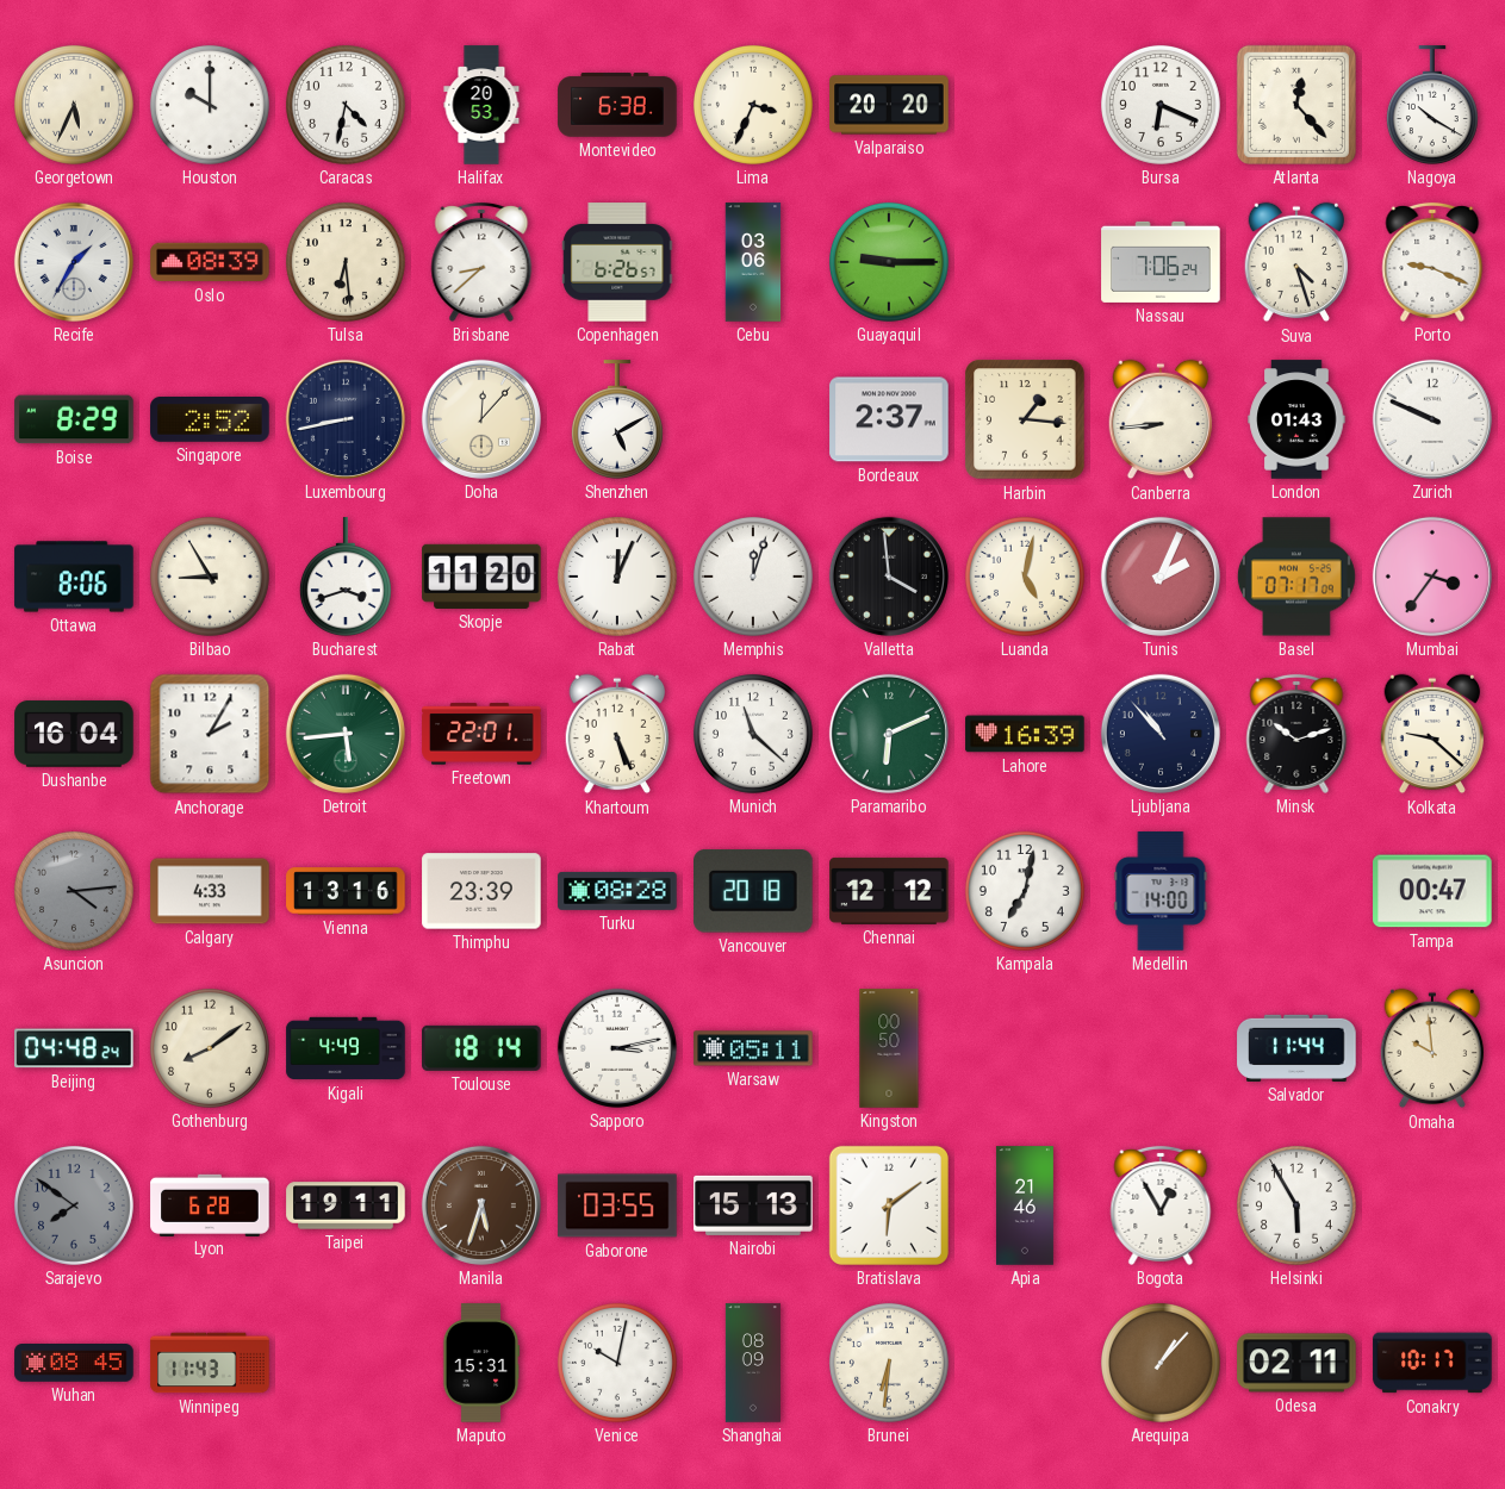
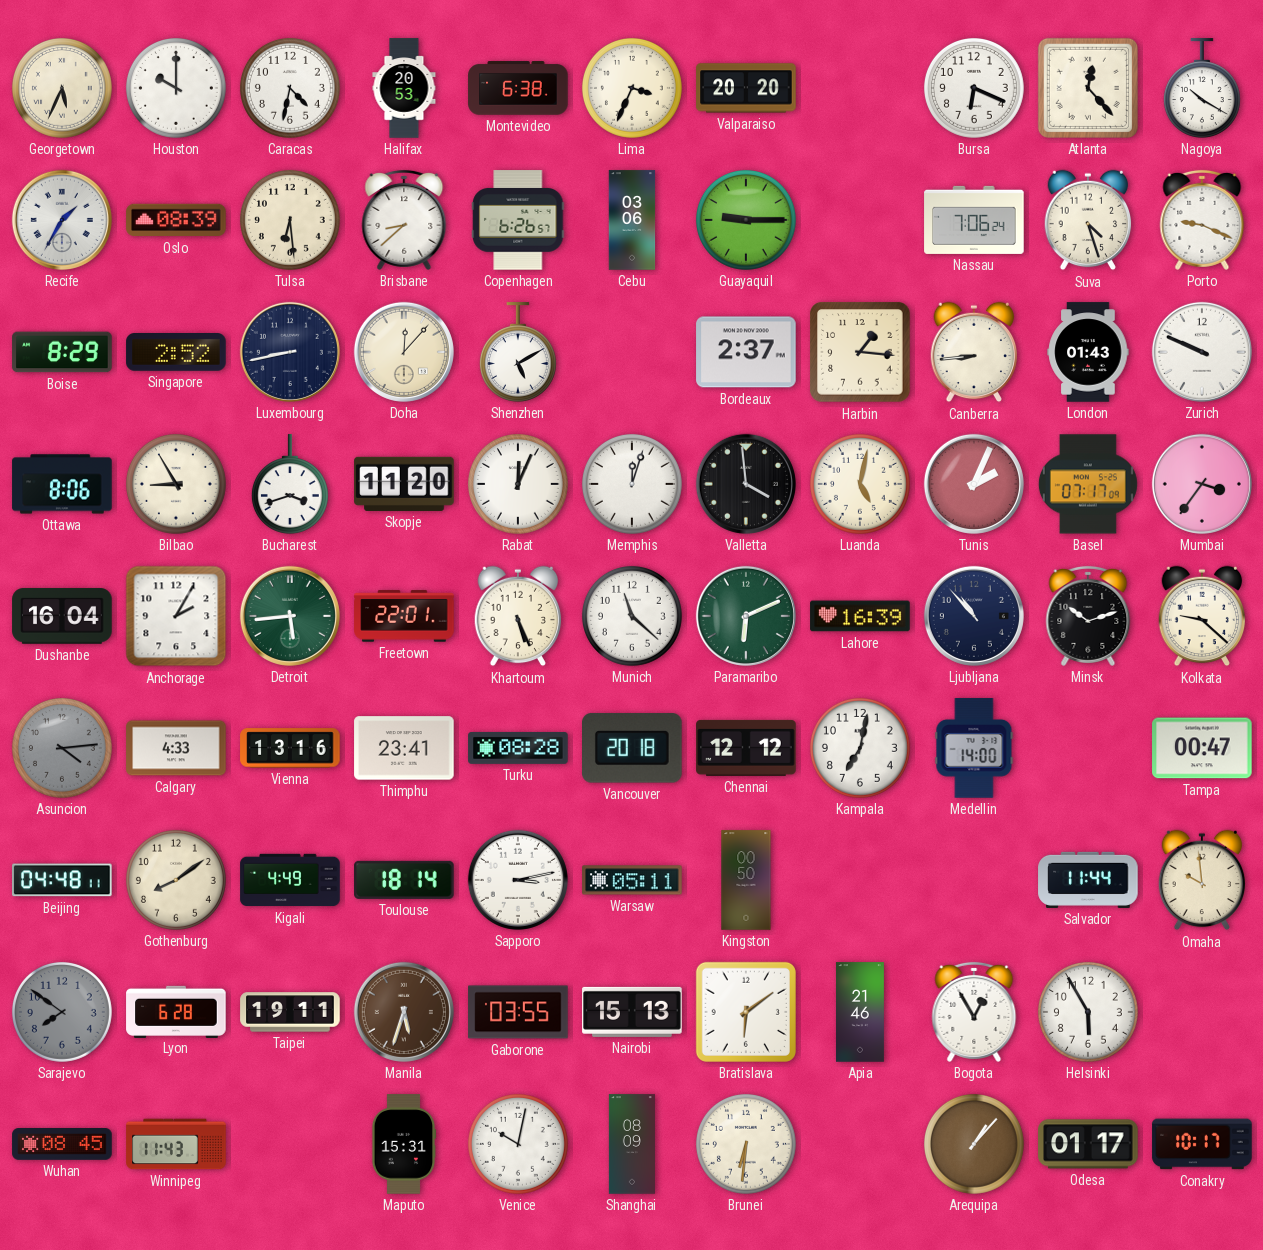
Thimphu: 23:39 -> 23:41 (404, 748)
Beijing: 04:48:24 -> 04:48:11 (62, 880)
Odesa: 02:11 -> 01:17 (1088, 1144)
